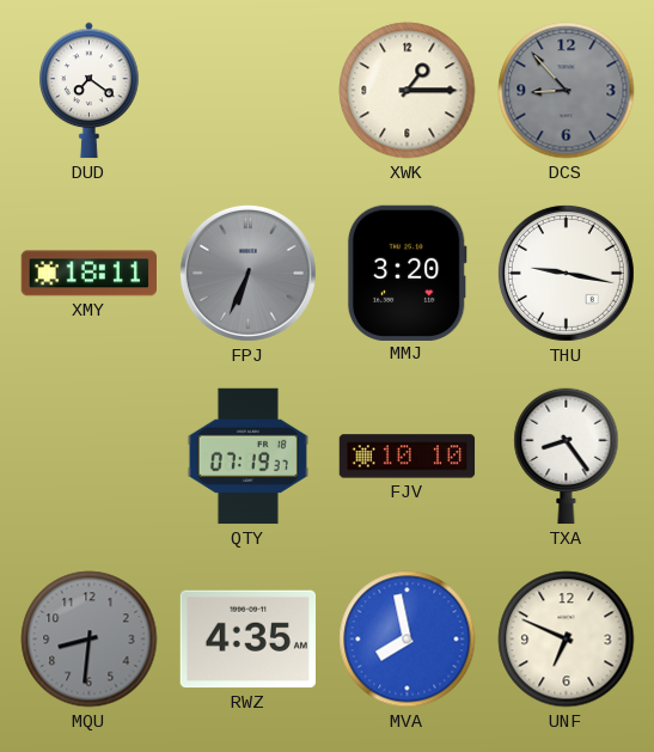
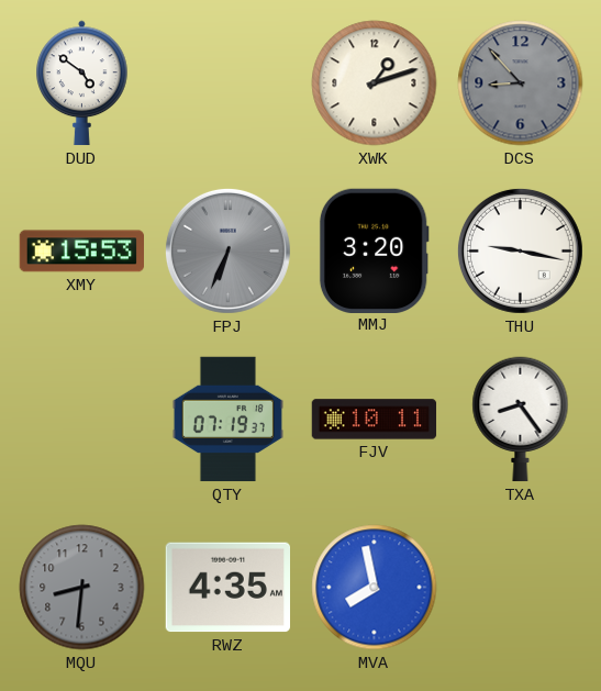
DUD: 7:21 -> 4:51 (82, 83)
XWK: 1:15 -> 1:12 (375, 83)
XMY: 18:11 -> 15:53 (81, 252)
FJV: 10:10 -> 10:11 (375, 420)
UNF: 6:49 -> none (567, 640)
